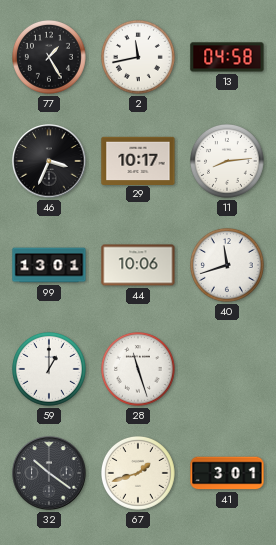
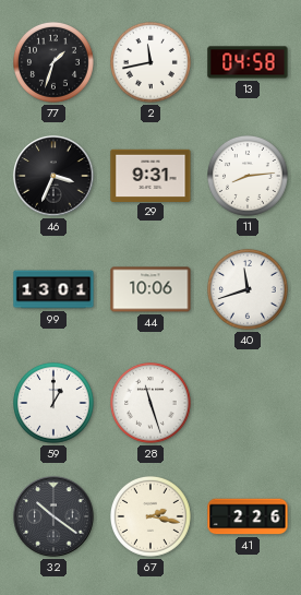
77: 1:25 -> 1:33 (55, 63)
29: 10:17 -> 9:31 (150, 175)
67: 1:42 -> 2:17 (152, 517)
41: 3:01 -> 2:26 (248, 516)
